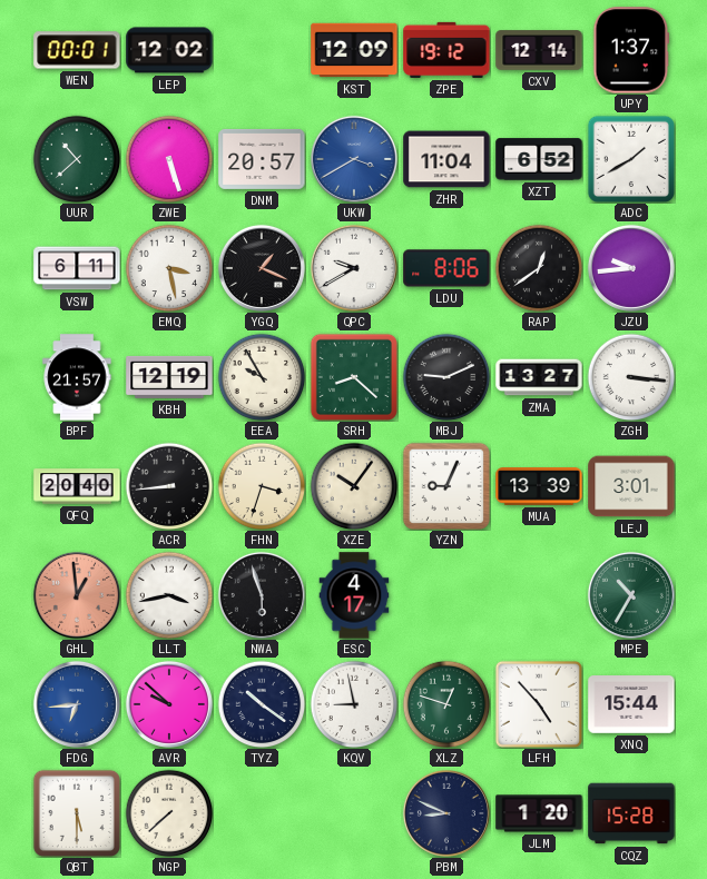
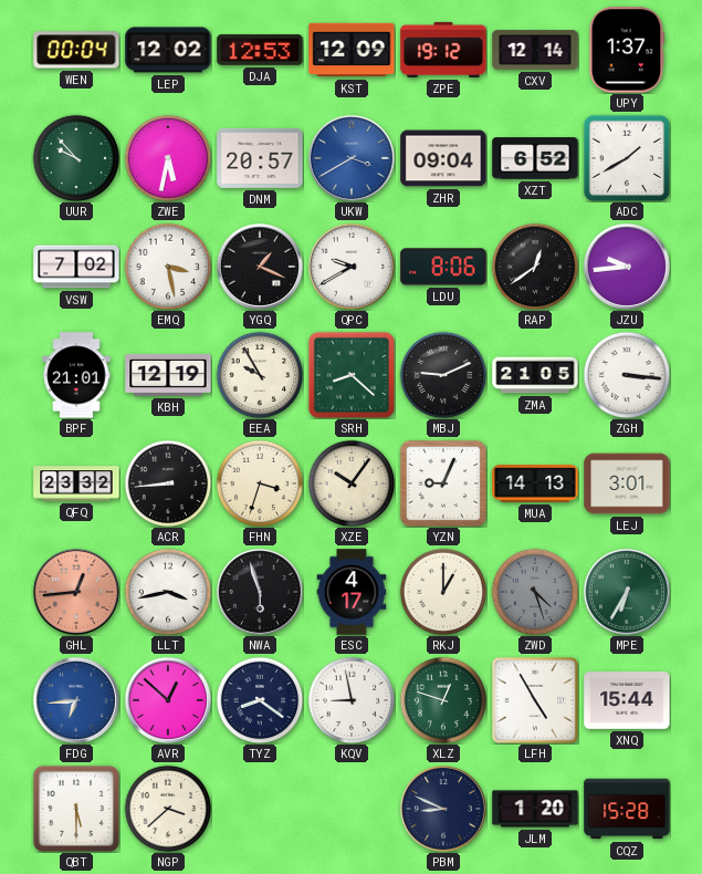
WEN: 00:01 -> 00:04 (76, 50)
DJA: none -> 12:53 (260, 50)
UUR: 10:38 -> 9:53 (76, 158)
ZWE: 5:27 -> 5:32 (168, 158)
ZHR: 11:04 -> 09:04 (443, 158)
VSW: 6:11 -> 7:02 (76, 267)
BPF: 21:57 -> 21:01 (76, 375)
ZMA: 13:27 -> 21:05 (535, 375)
QFQ: 20:40 -> 23:32 (76, 483)
MUA: 13:39 -> 14:13 (535, 483)
GHL: 12:59 -> 12:44 (76, 592)
RKJ: none -> 1:00 (443, 592)
ZWD: none -> 4:27 (535, 592)
MPE: 10:35 -> 6:35 (627, 592)
AVR: 9:52 -> 12:52 (168, 700)
TYZ: 10:21 -> 8:21 (260, 700)
LFH: 4:53 -> 4:55 (535, 700)
NGP: 7:38 -> 3:38 (168, 809)
